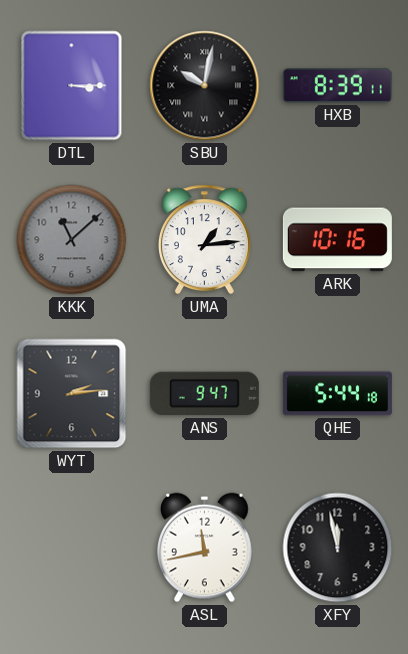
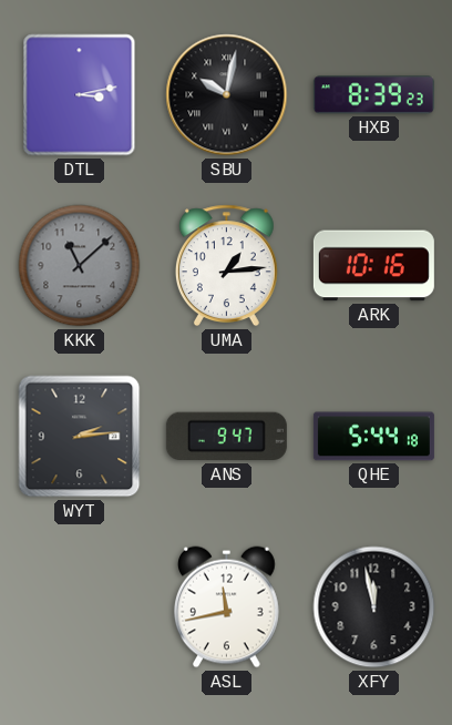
DTL: 3:15 -> 3:13 (80, 95)
HXB: 8:39:11 -> 8:39:23 (373, 95)
